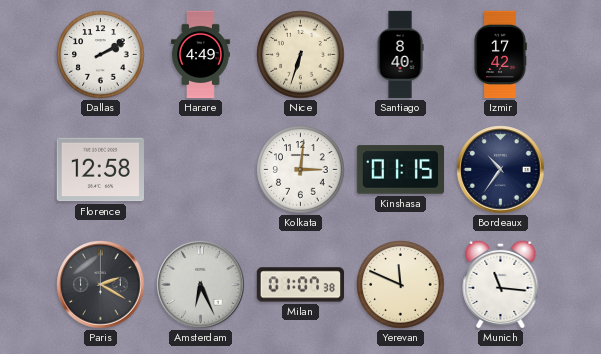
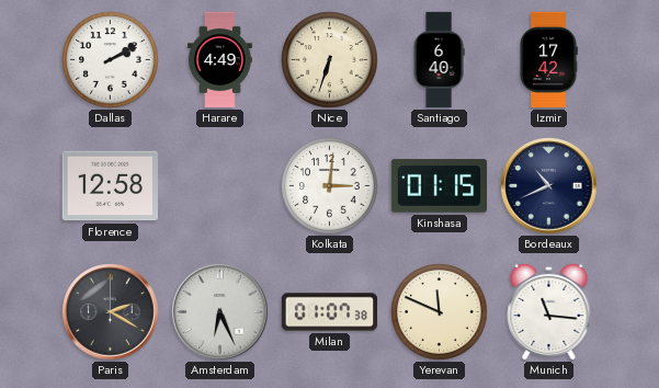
Santiago: 8:40 -> 6:40 (439, 60)
Bordeaux: 10:36 -> 10:41 (549, 186)
